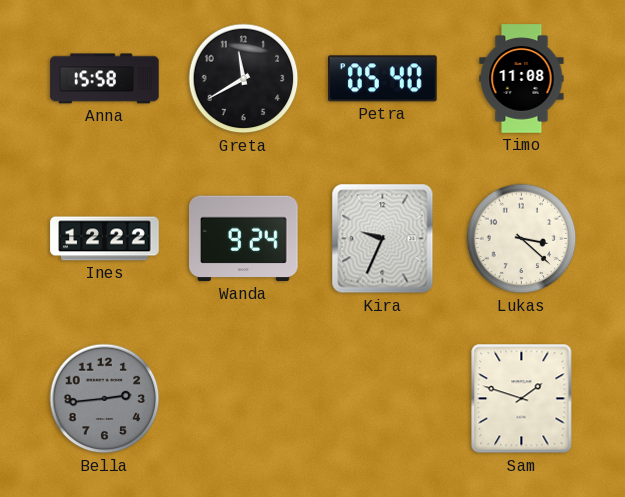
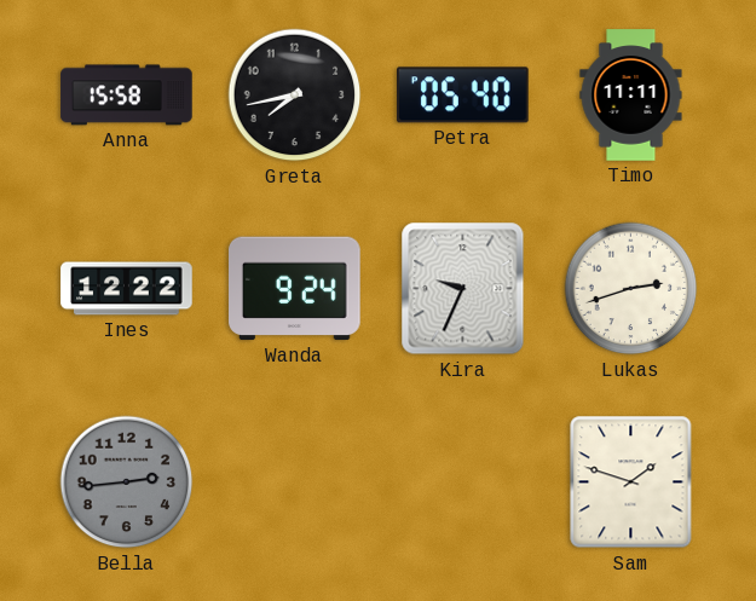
Greta: 11:40 -> 7:43 (295, 96)
Timo: 11:08 -> 11:11 (631, 96)
Lukas: 3:22 -> 2:42 (631, 289)
